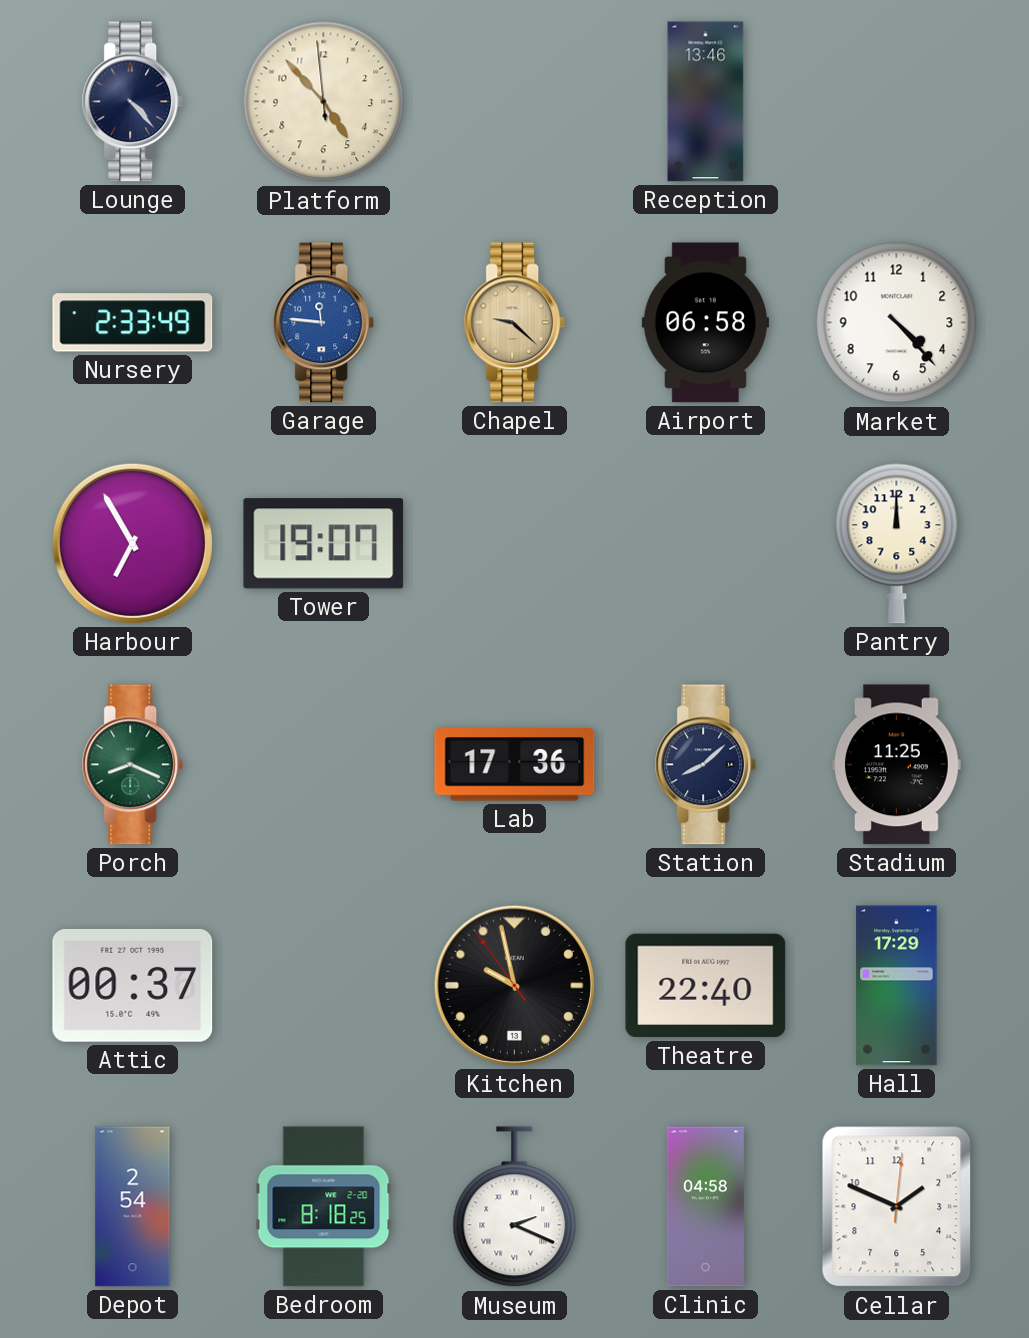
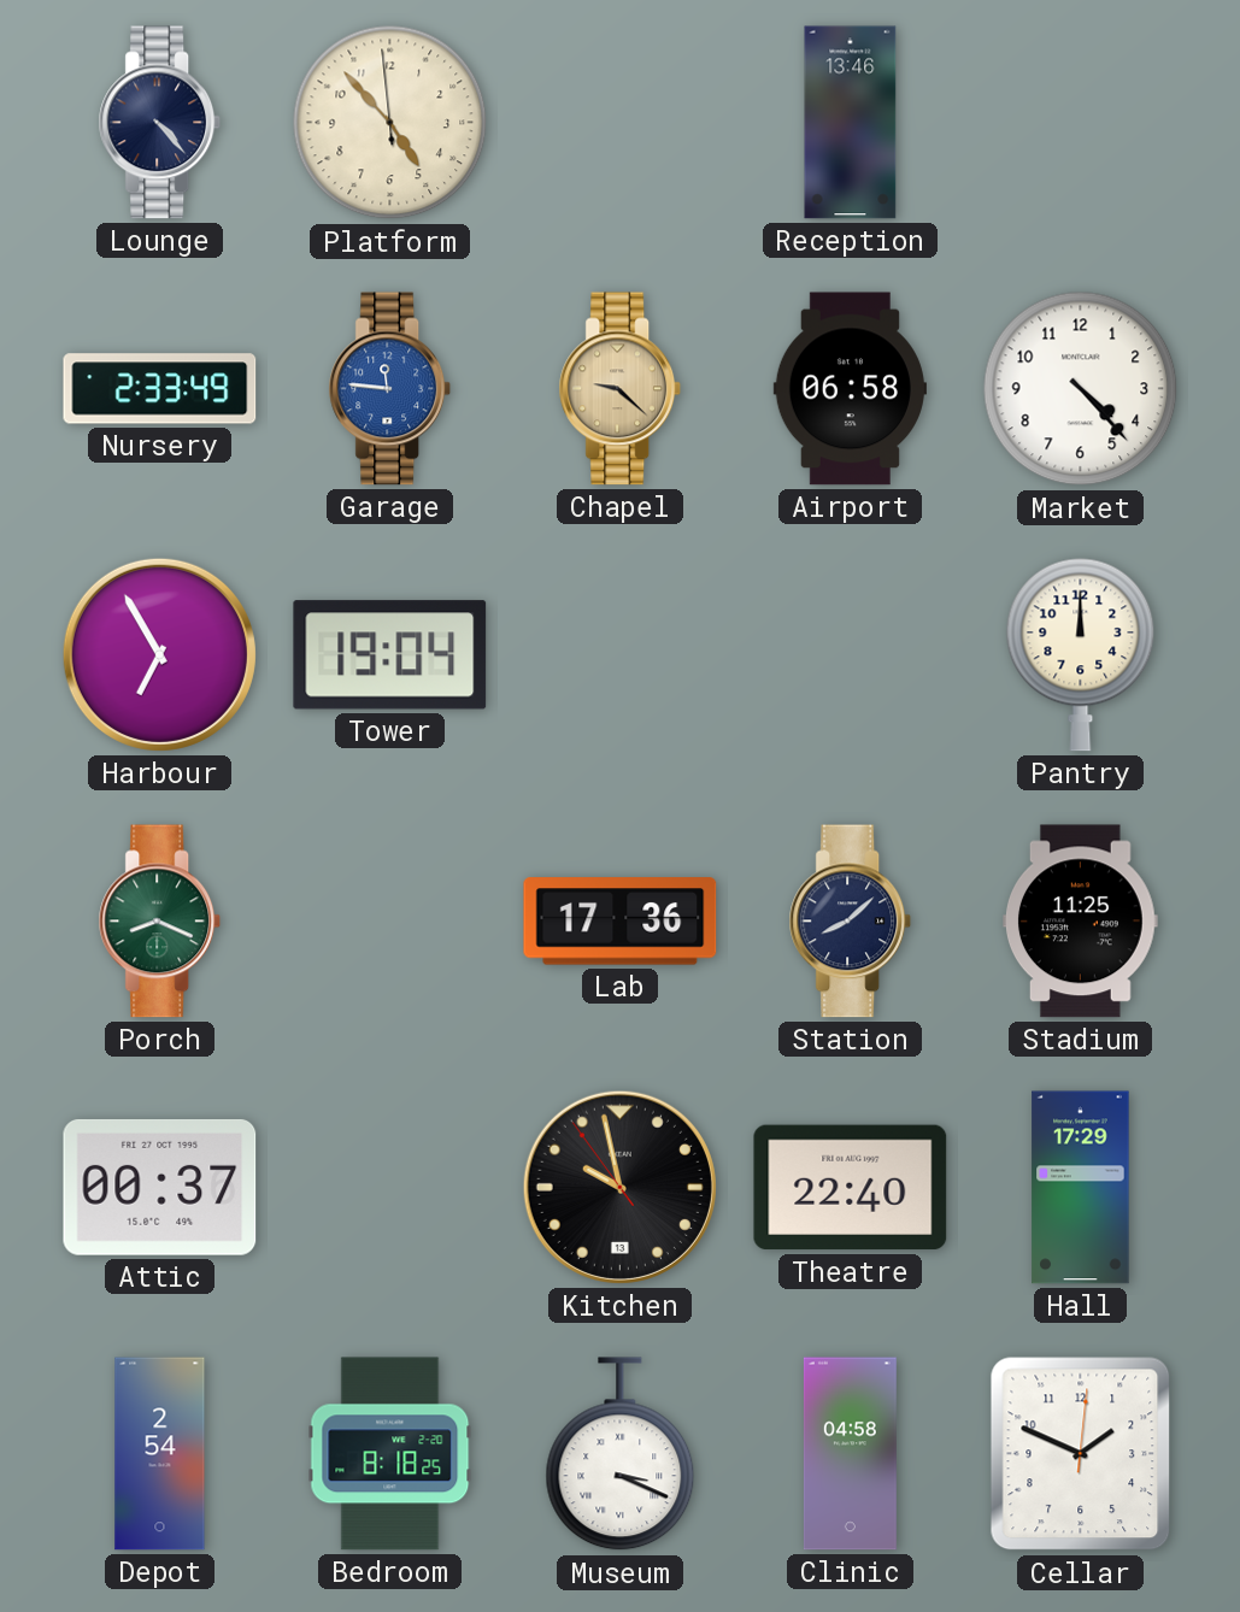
Tower: 19:07 -> 19:04 (390, 655)
Museum: 2:19 -> 3:19 (621, 1454)
